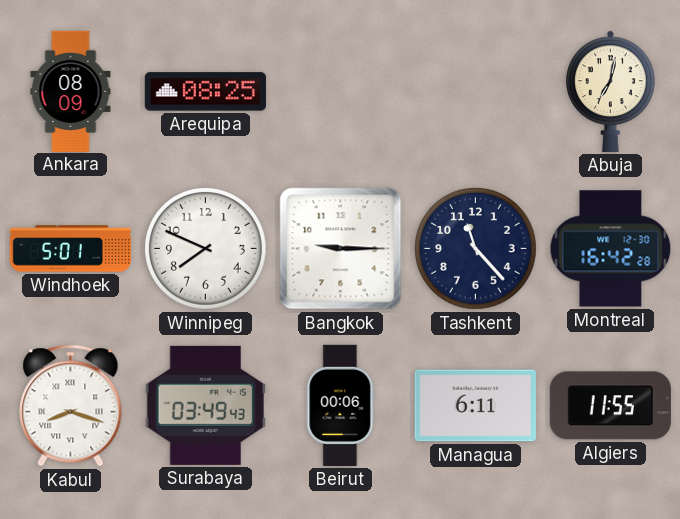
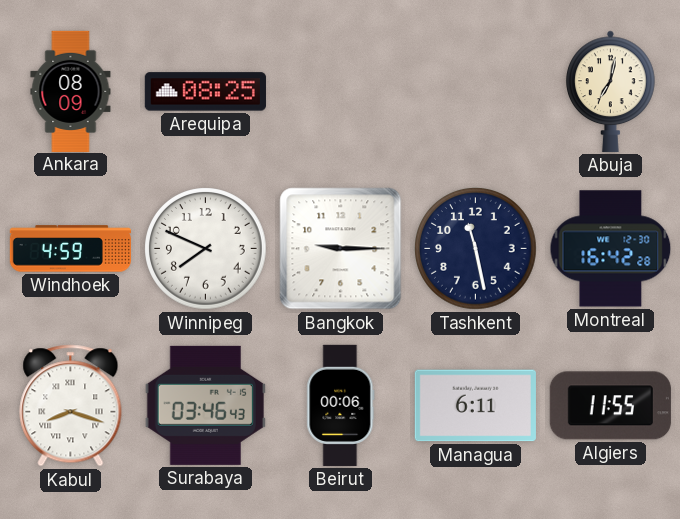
Windhoek: 5:01 -> 4:59 (70, 249)
Tashkent: 11:23 -> 11:28 (476, 249)
Surabaya: 03:49 -> 03:46 (205, 405)
